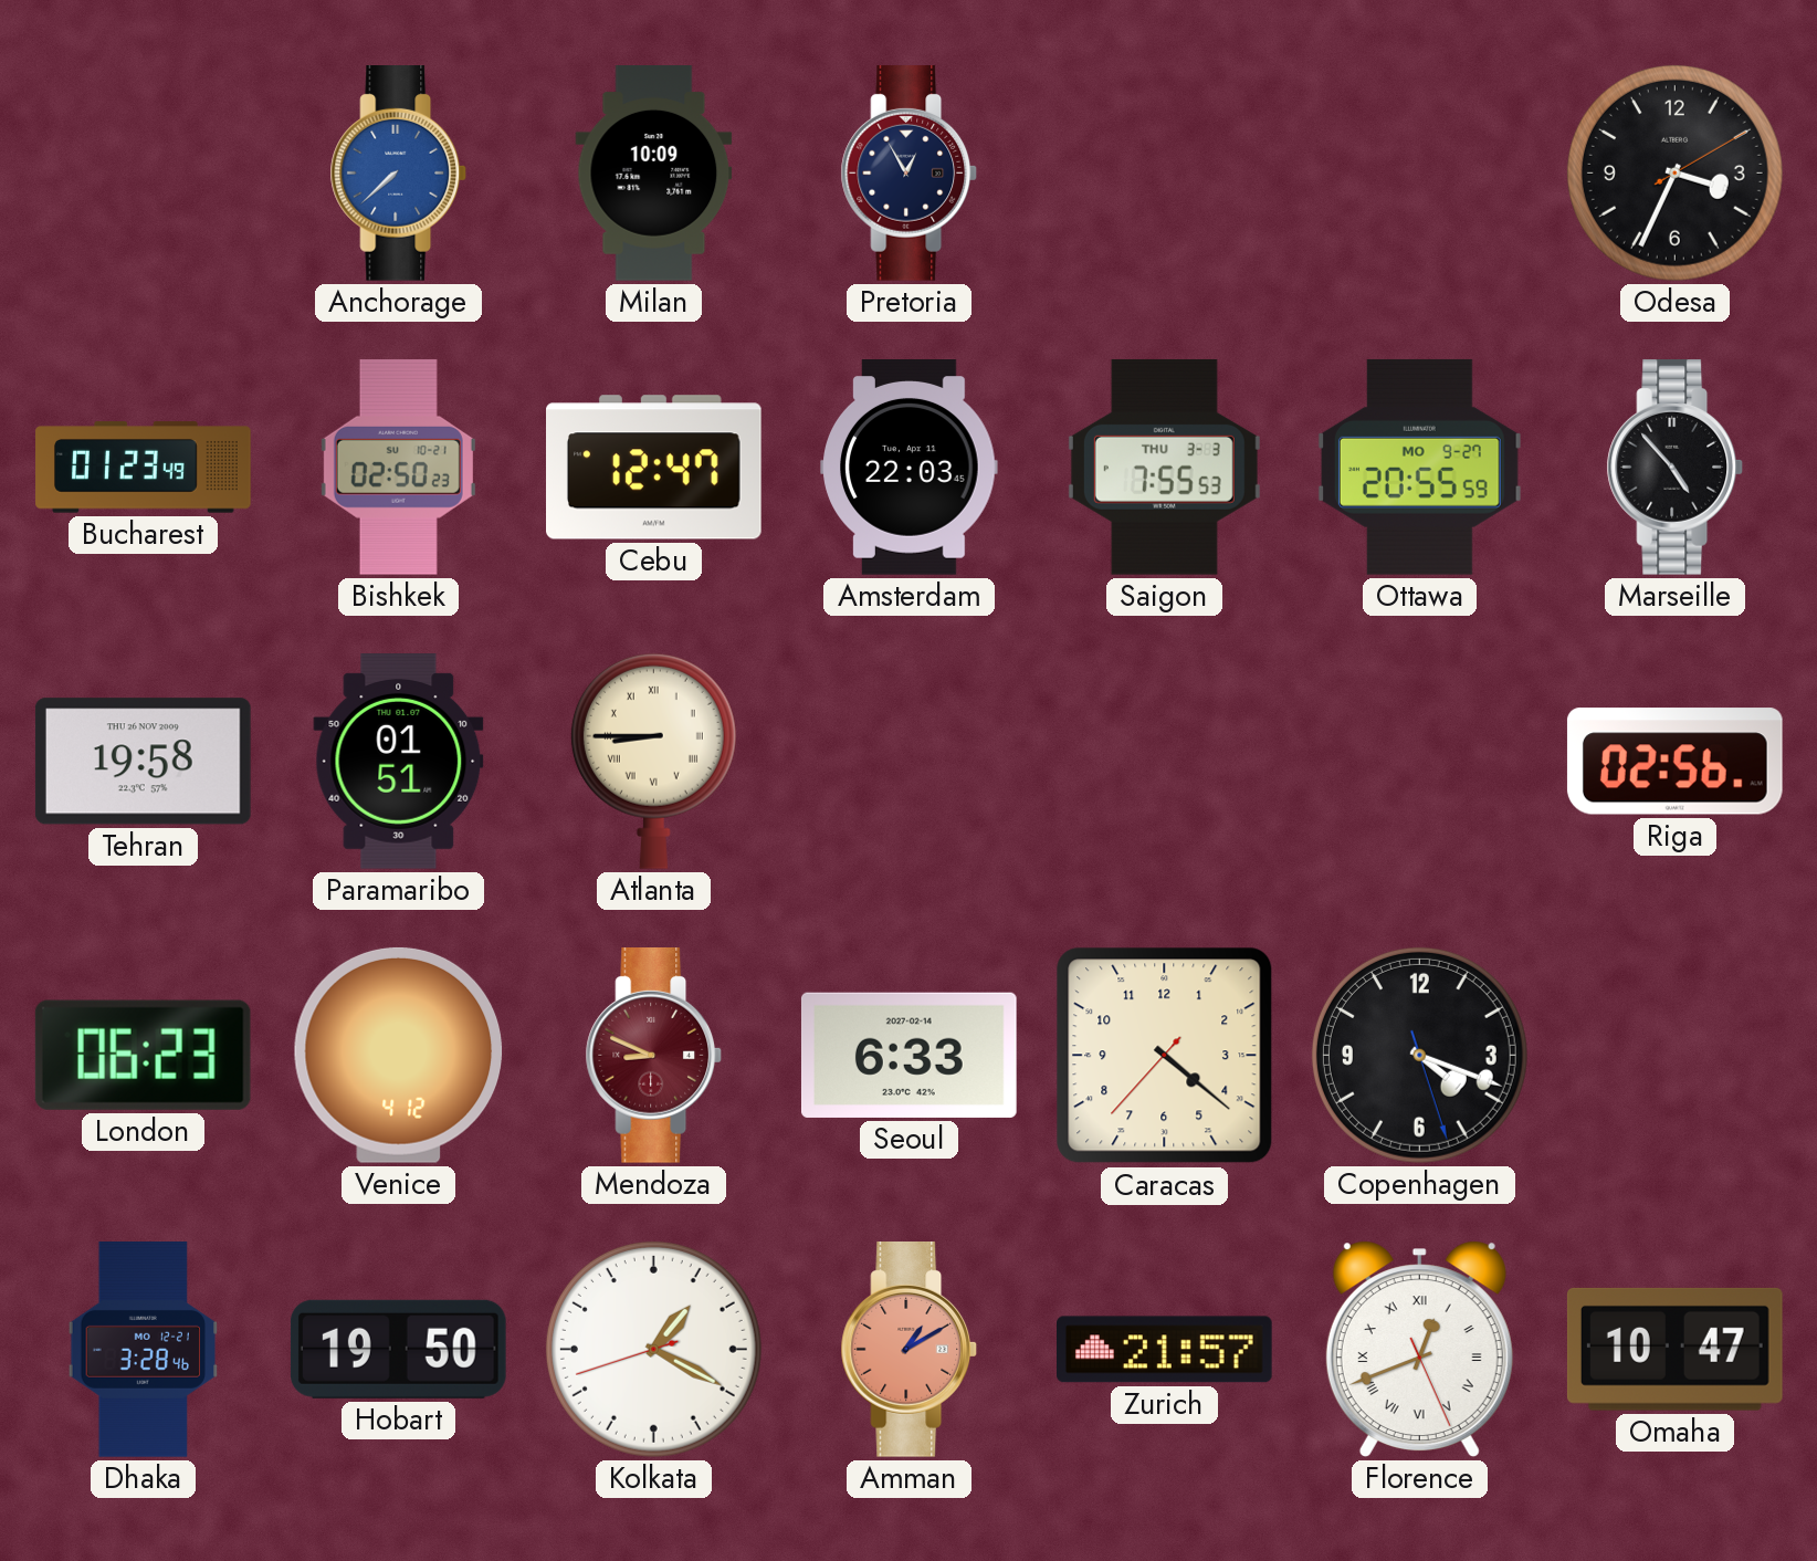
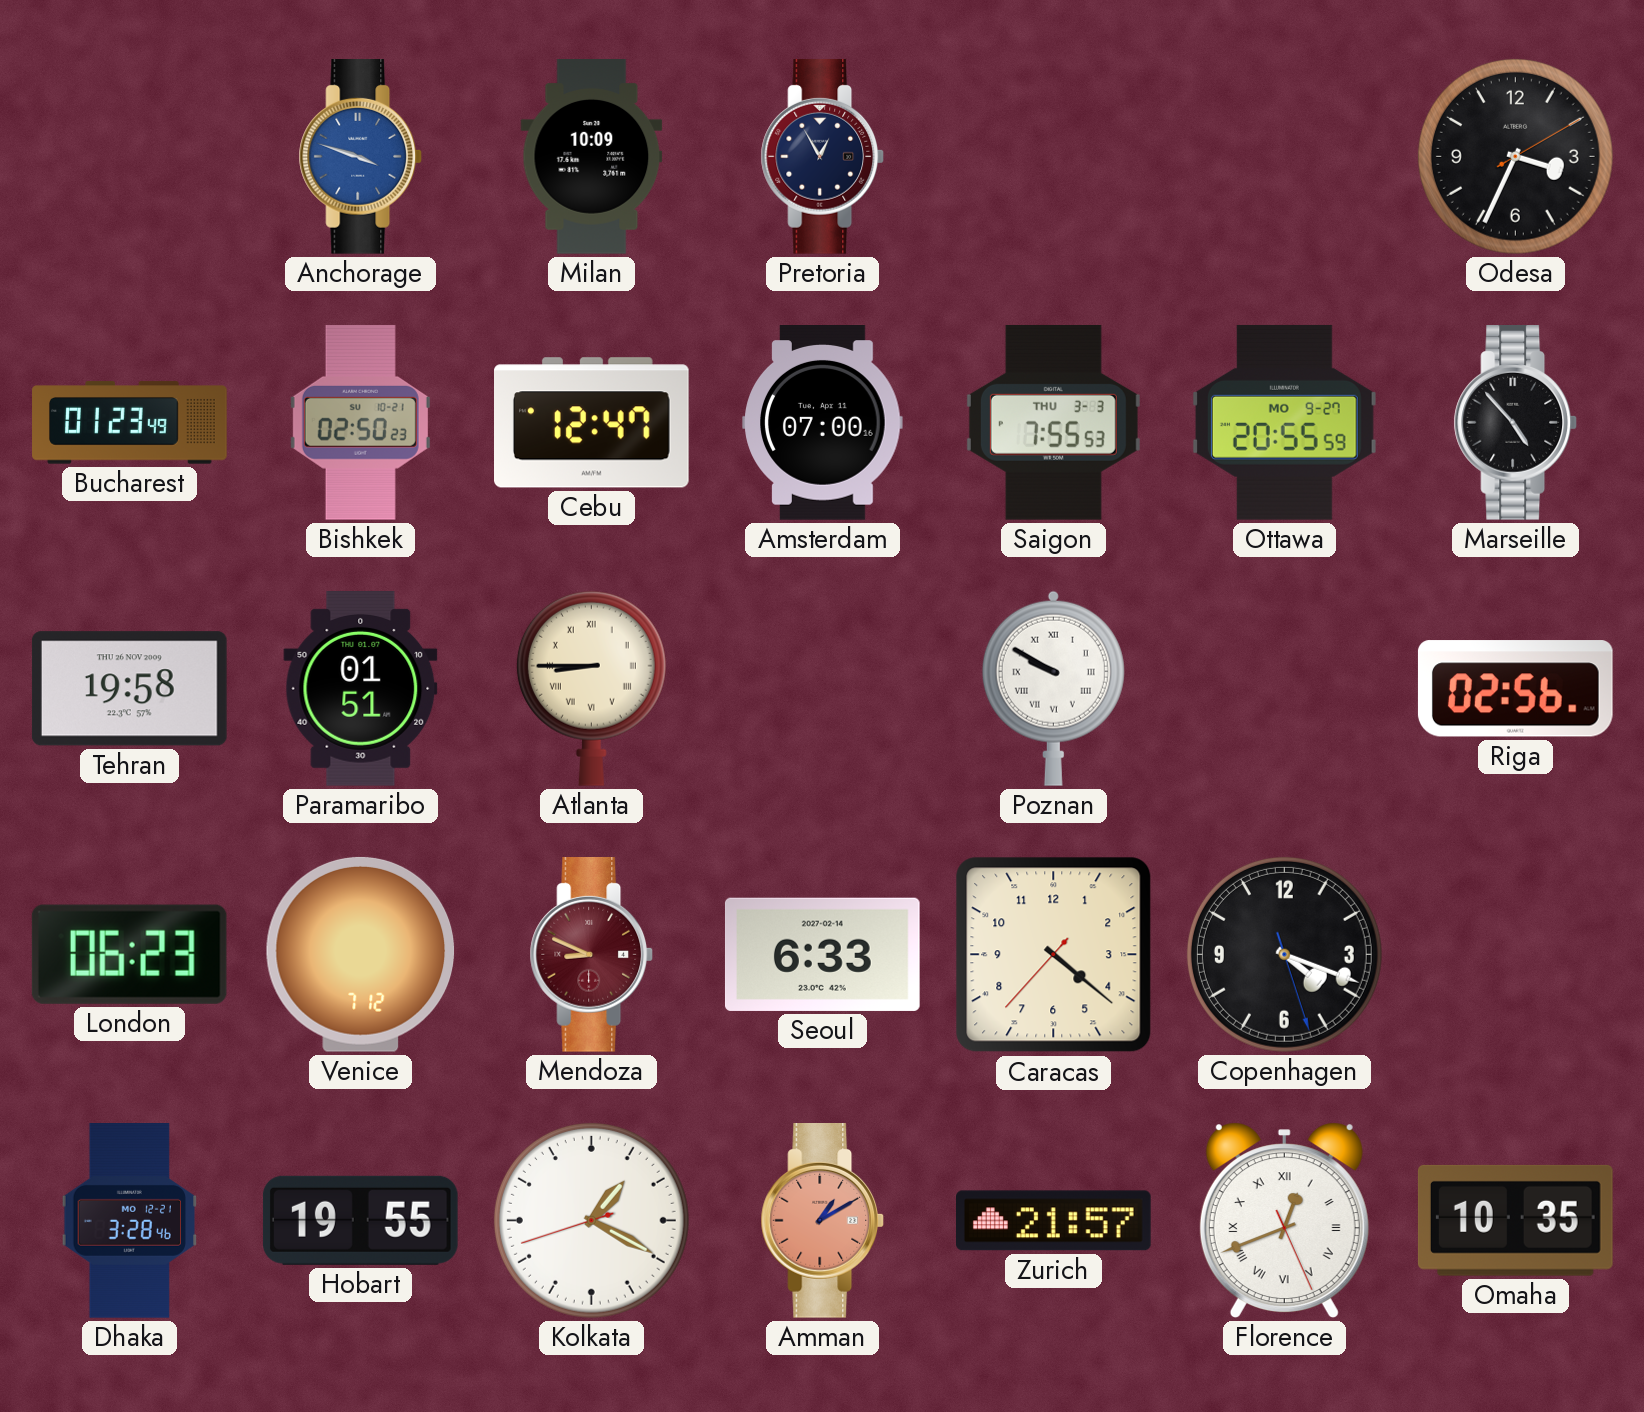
Anchorage: 7:38 -> 3:48 (361, 157)
Amsterdam: 22:03 -> 07:00 (823, 423)
Poznan: none -> 9:50 (1053, 688)
Venice: 4:12 -> 7:12 (361, 954)
Hobart: 19:50 -> 19:55 (360, 1220)
Omaha: 10:47 -> 10:35 (1515, 1220)
